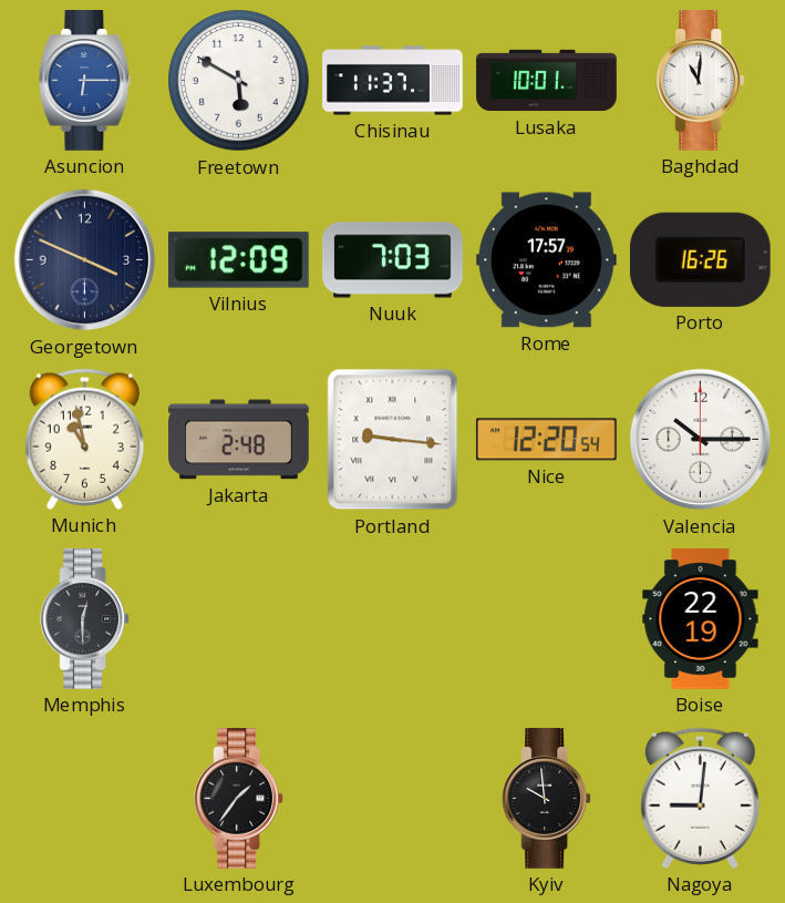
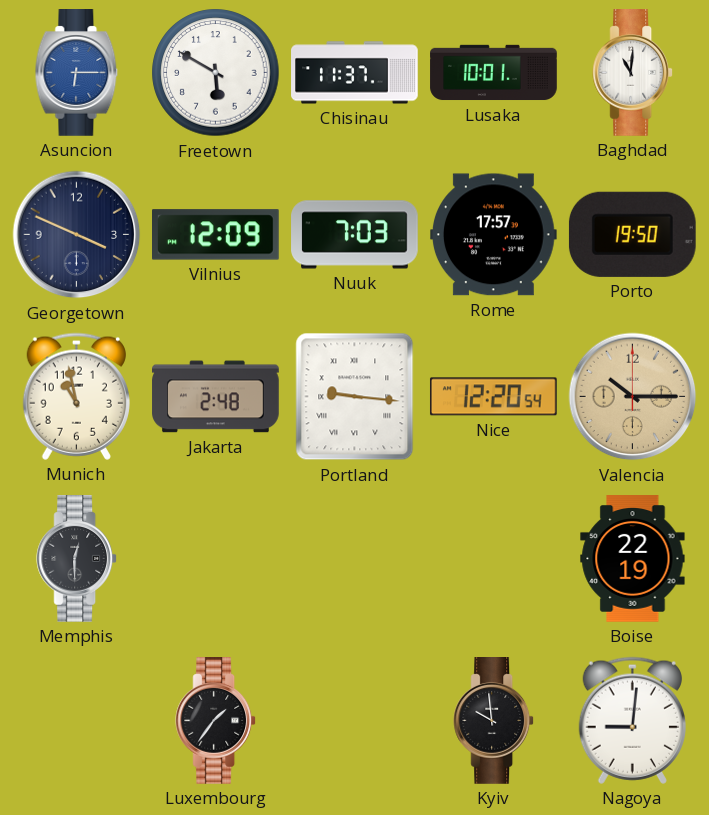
Porto: 16:26 -> 19:50 (632, 234)
Valencia dial: white -> champagne (633, 397)
